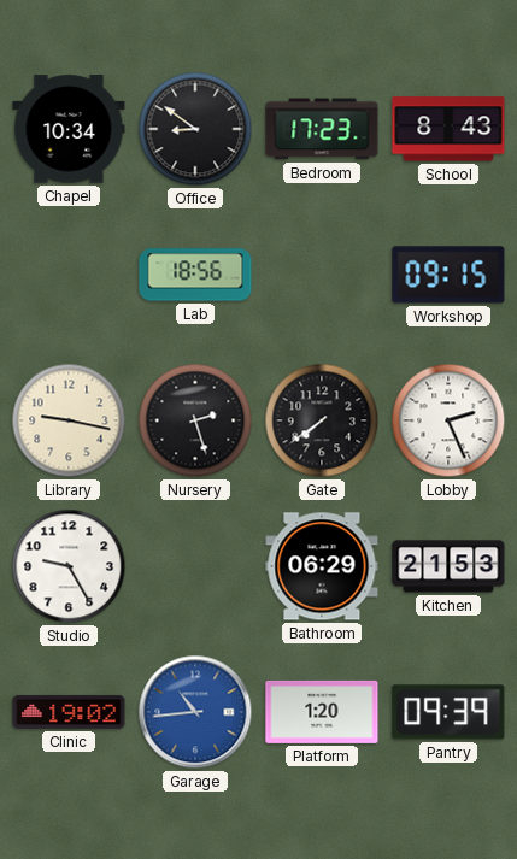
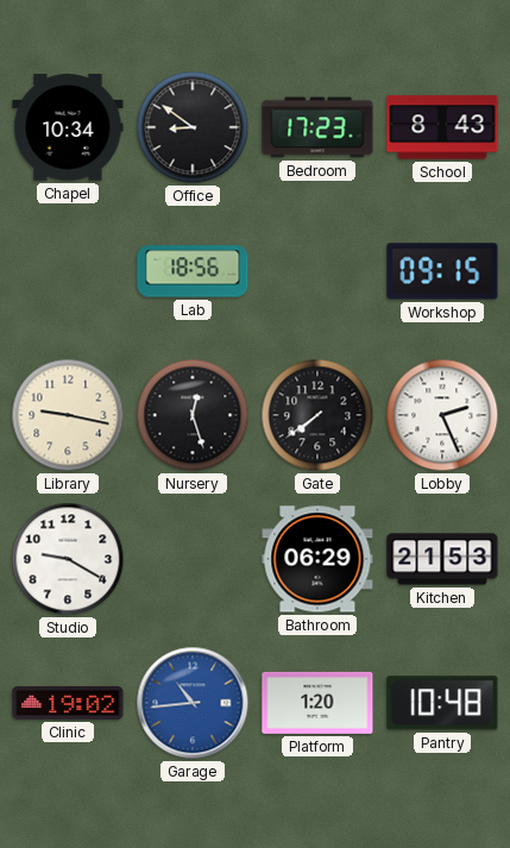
Nursery: 2:27 -> 12:27 (193, 415)
Studio: 9:25 -> 9:20 (68, 559)
Pantry: 09:39 -> 10:48 (442, 703)
